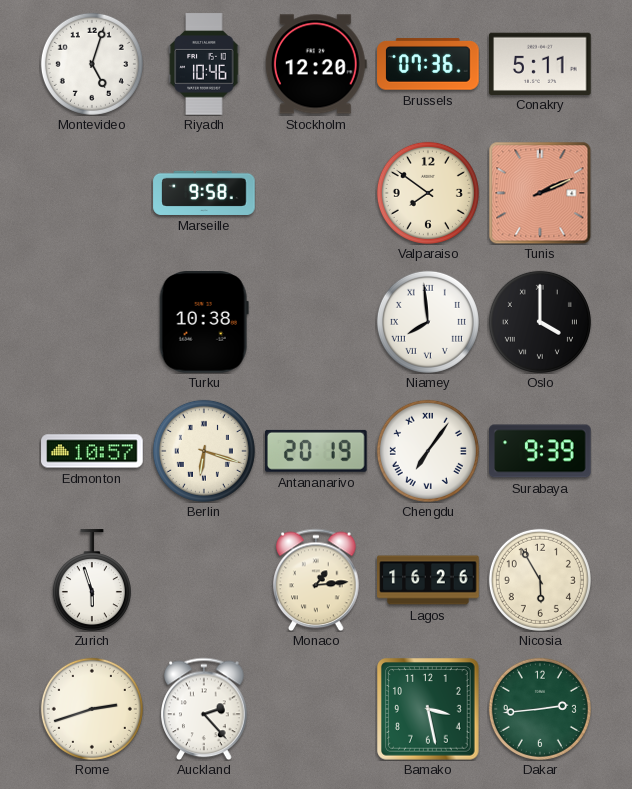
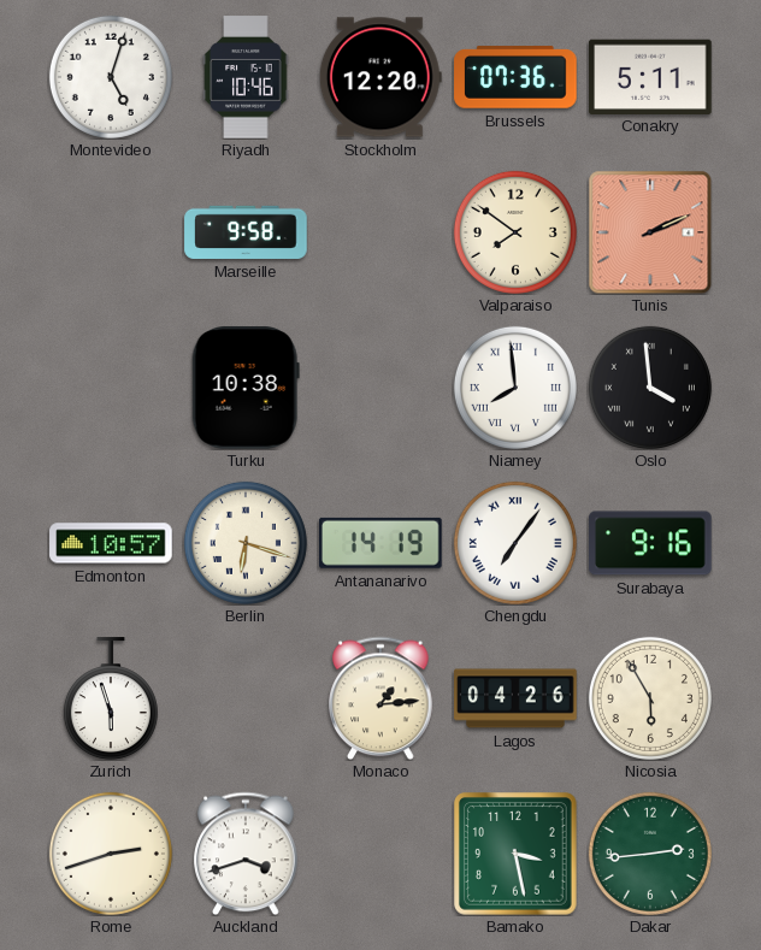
Oslo: 4:00 -> 3:59 (650, 388)
Antananarivo: 20:19 -> 14:19 (382, 543)
Surabaya: 9:39 -> 9:16 (650, 543)
Lagos: 16:26 -> 04:26 (515, 698)
Auckland: 2:23 -> 3:42 (246, 854)
